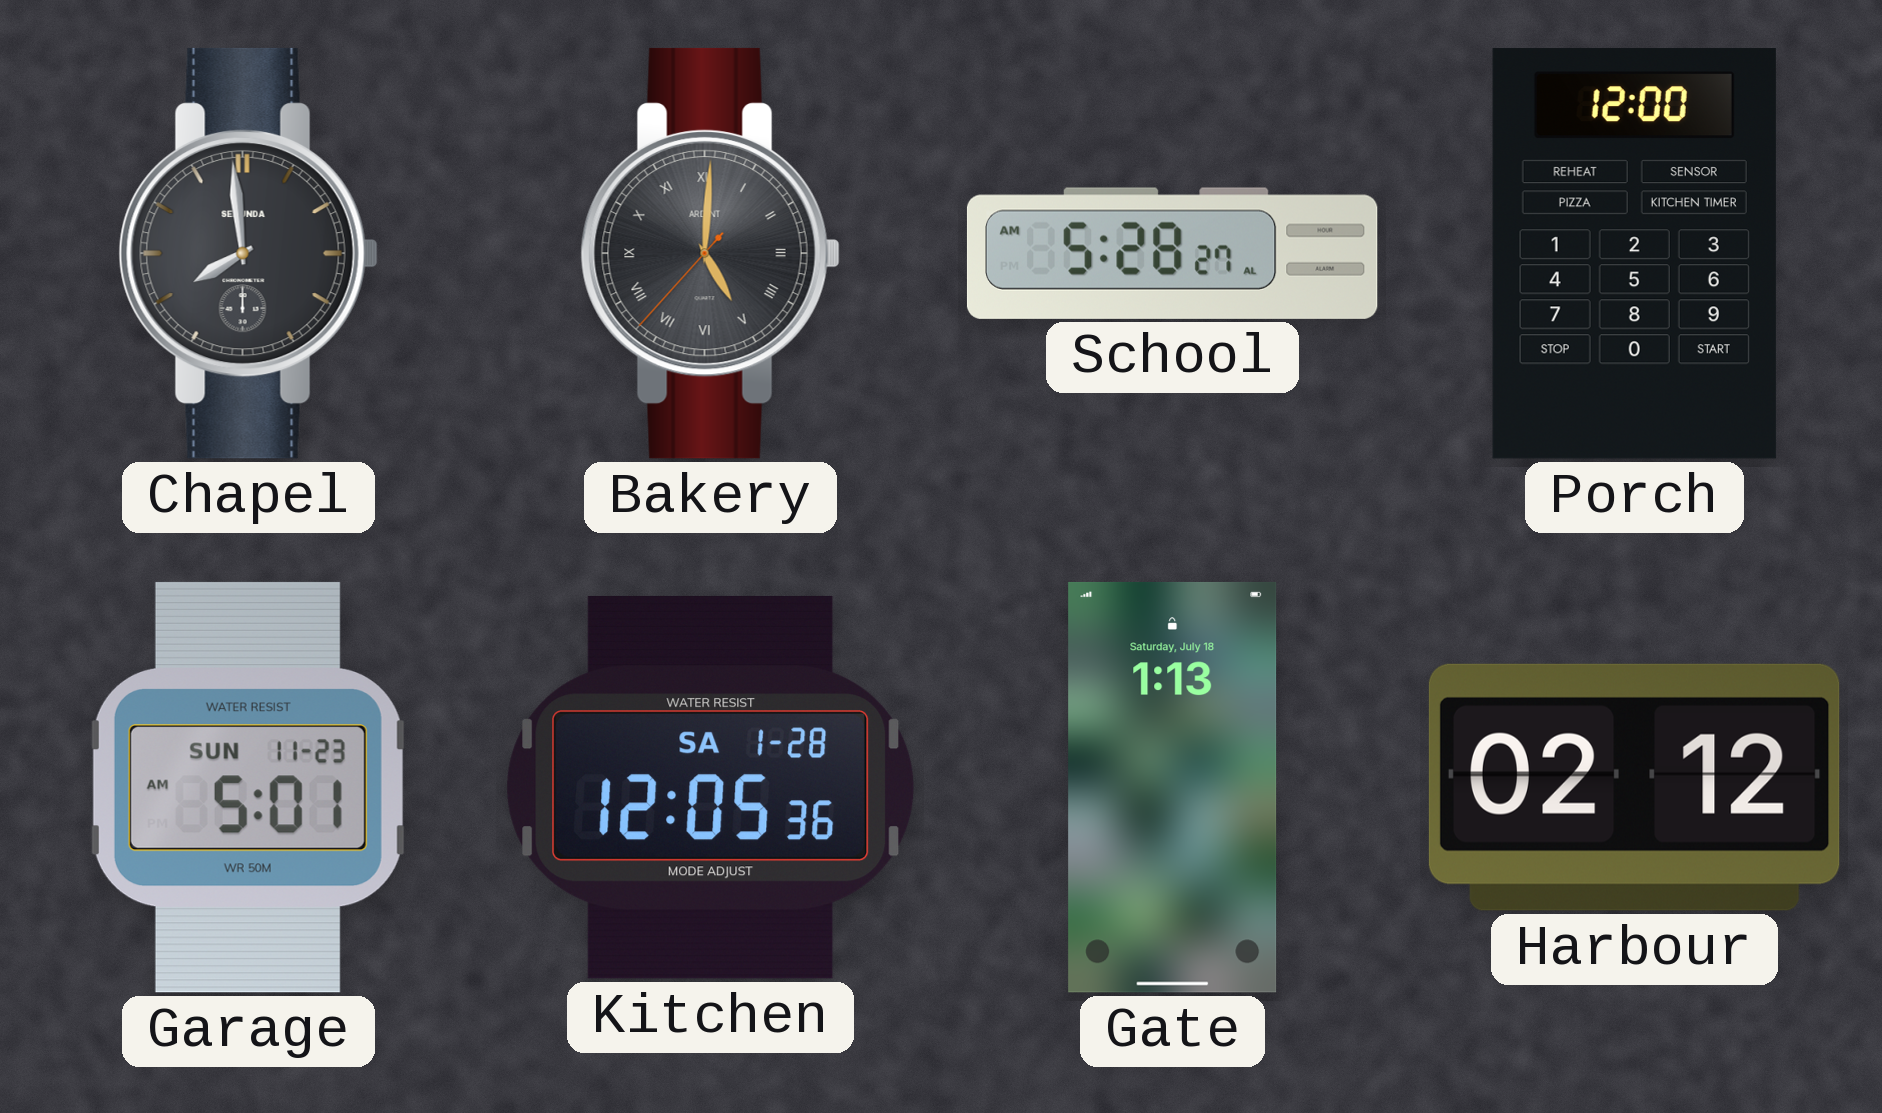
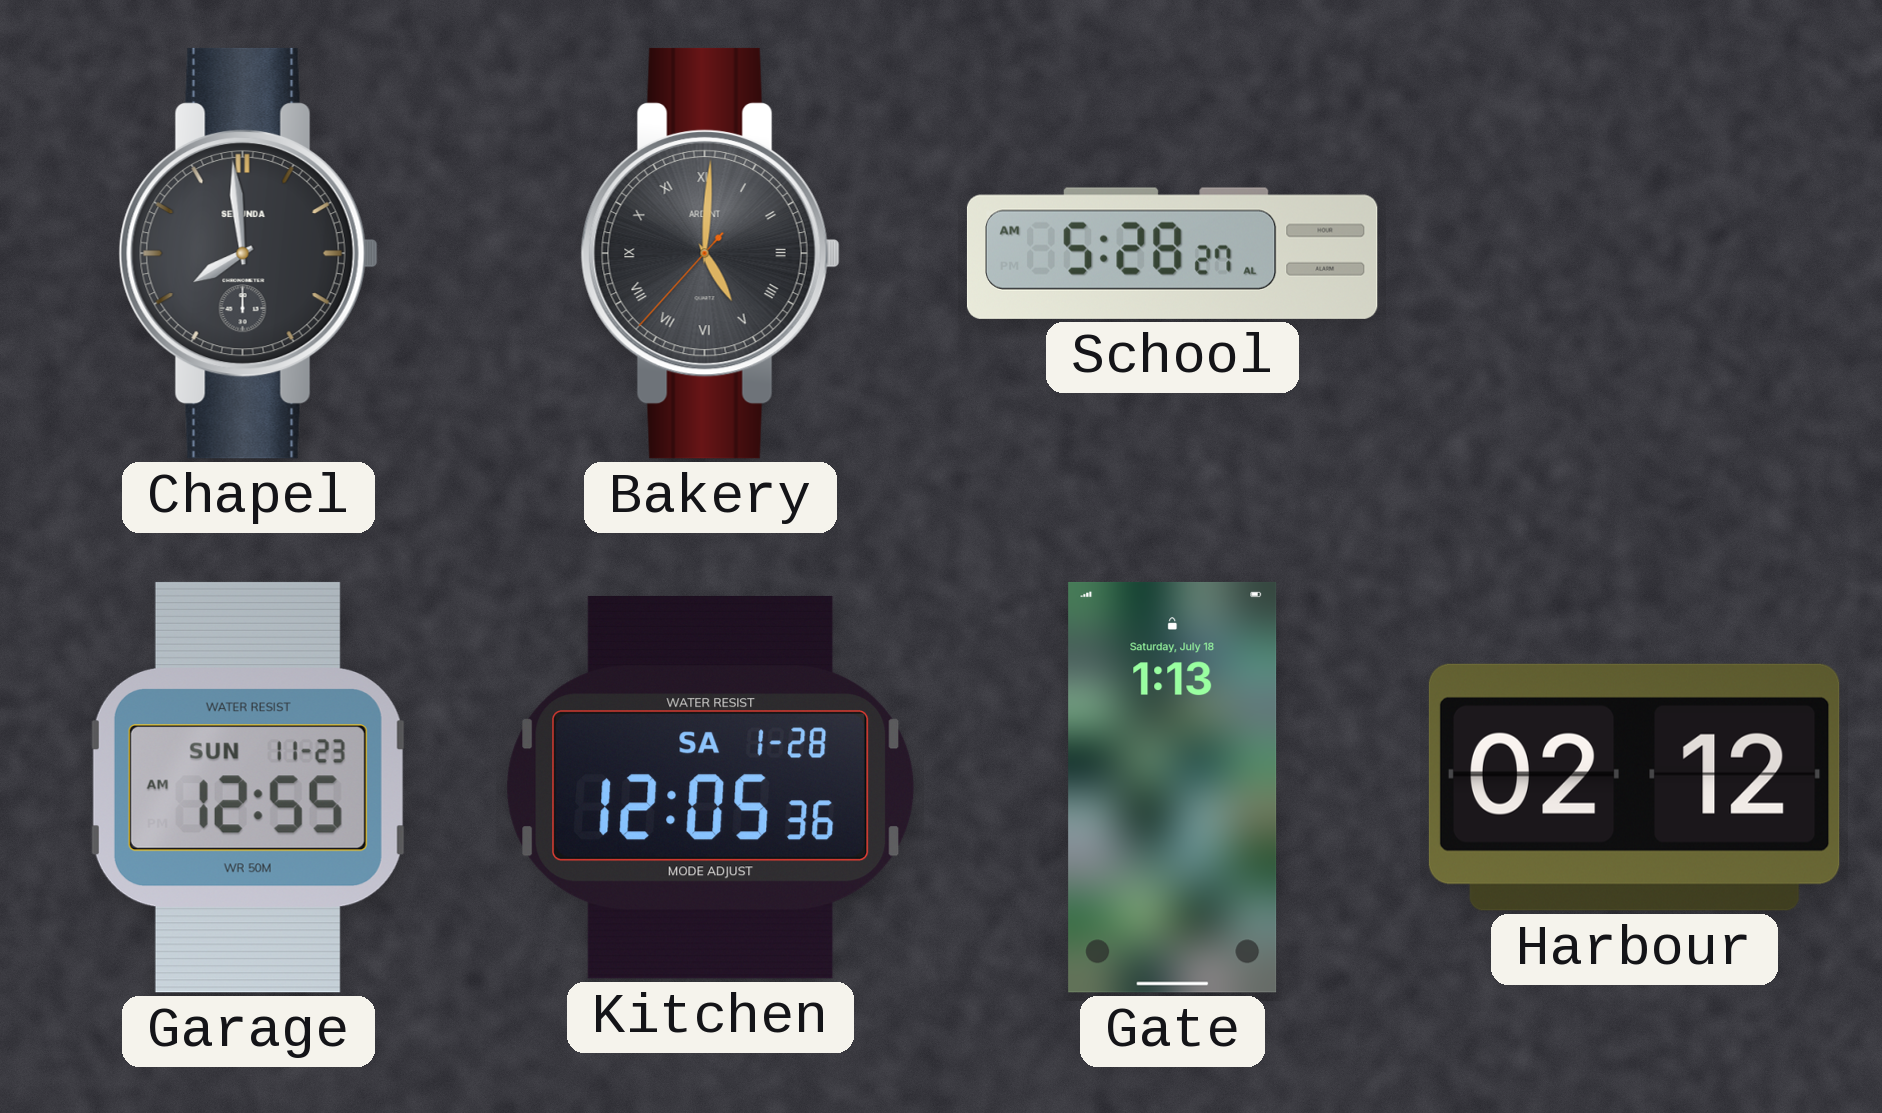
Porch: 12:00 -> none (1634, 254)
Garage: 5:01 -> 12:55 (248, 787)
